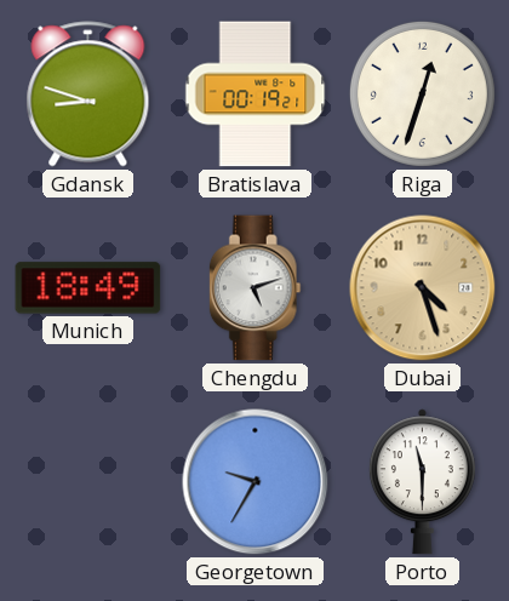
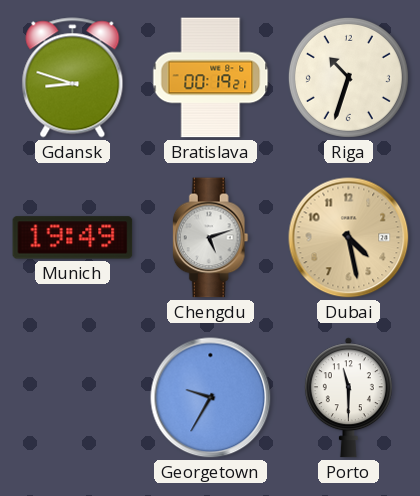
Riga: 12:33 -> 10:33 (348, 77)
Munich: 18:49 -> 19:49 (73, 238)
Dubai: 4:27 -> 4:28 (349, 238)
